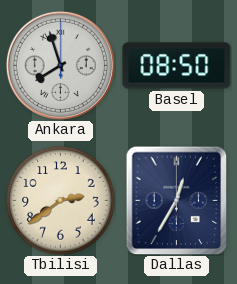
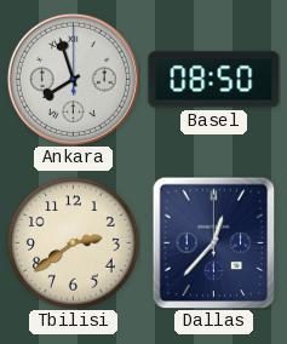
Dallas: 12:35 -> 12:37 (214, 242)
